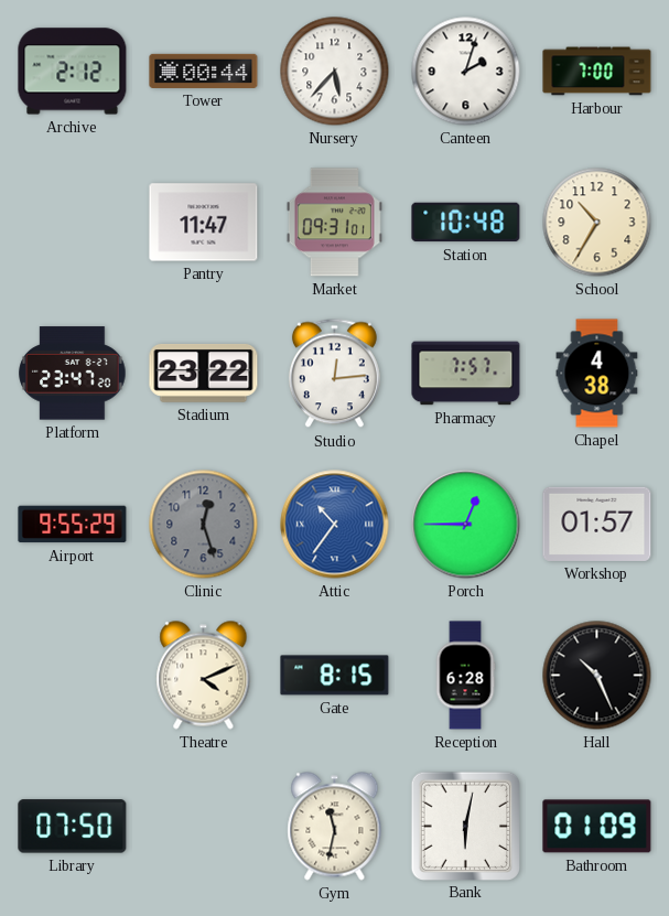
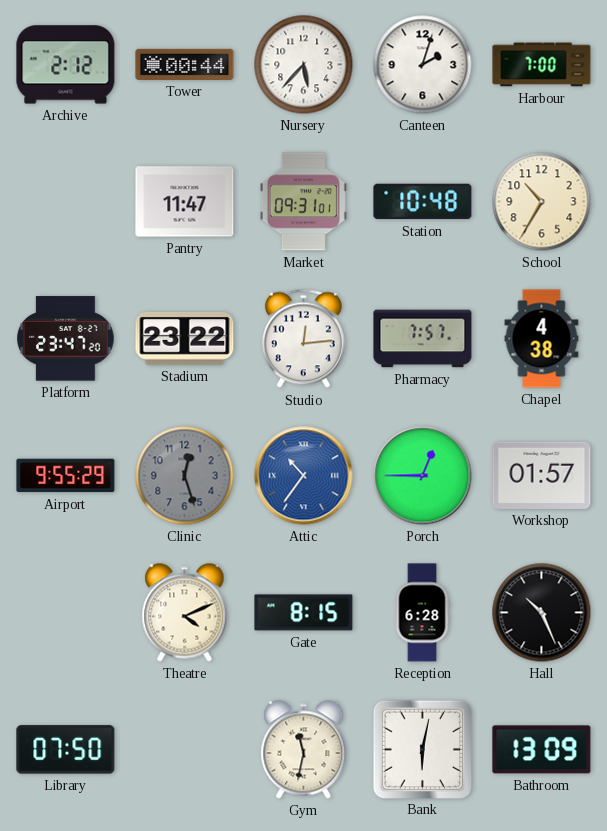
Bathroom: 01:09 -> 13:09 (542, 750)
